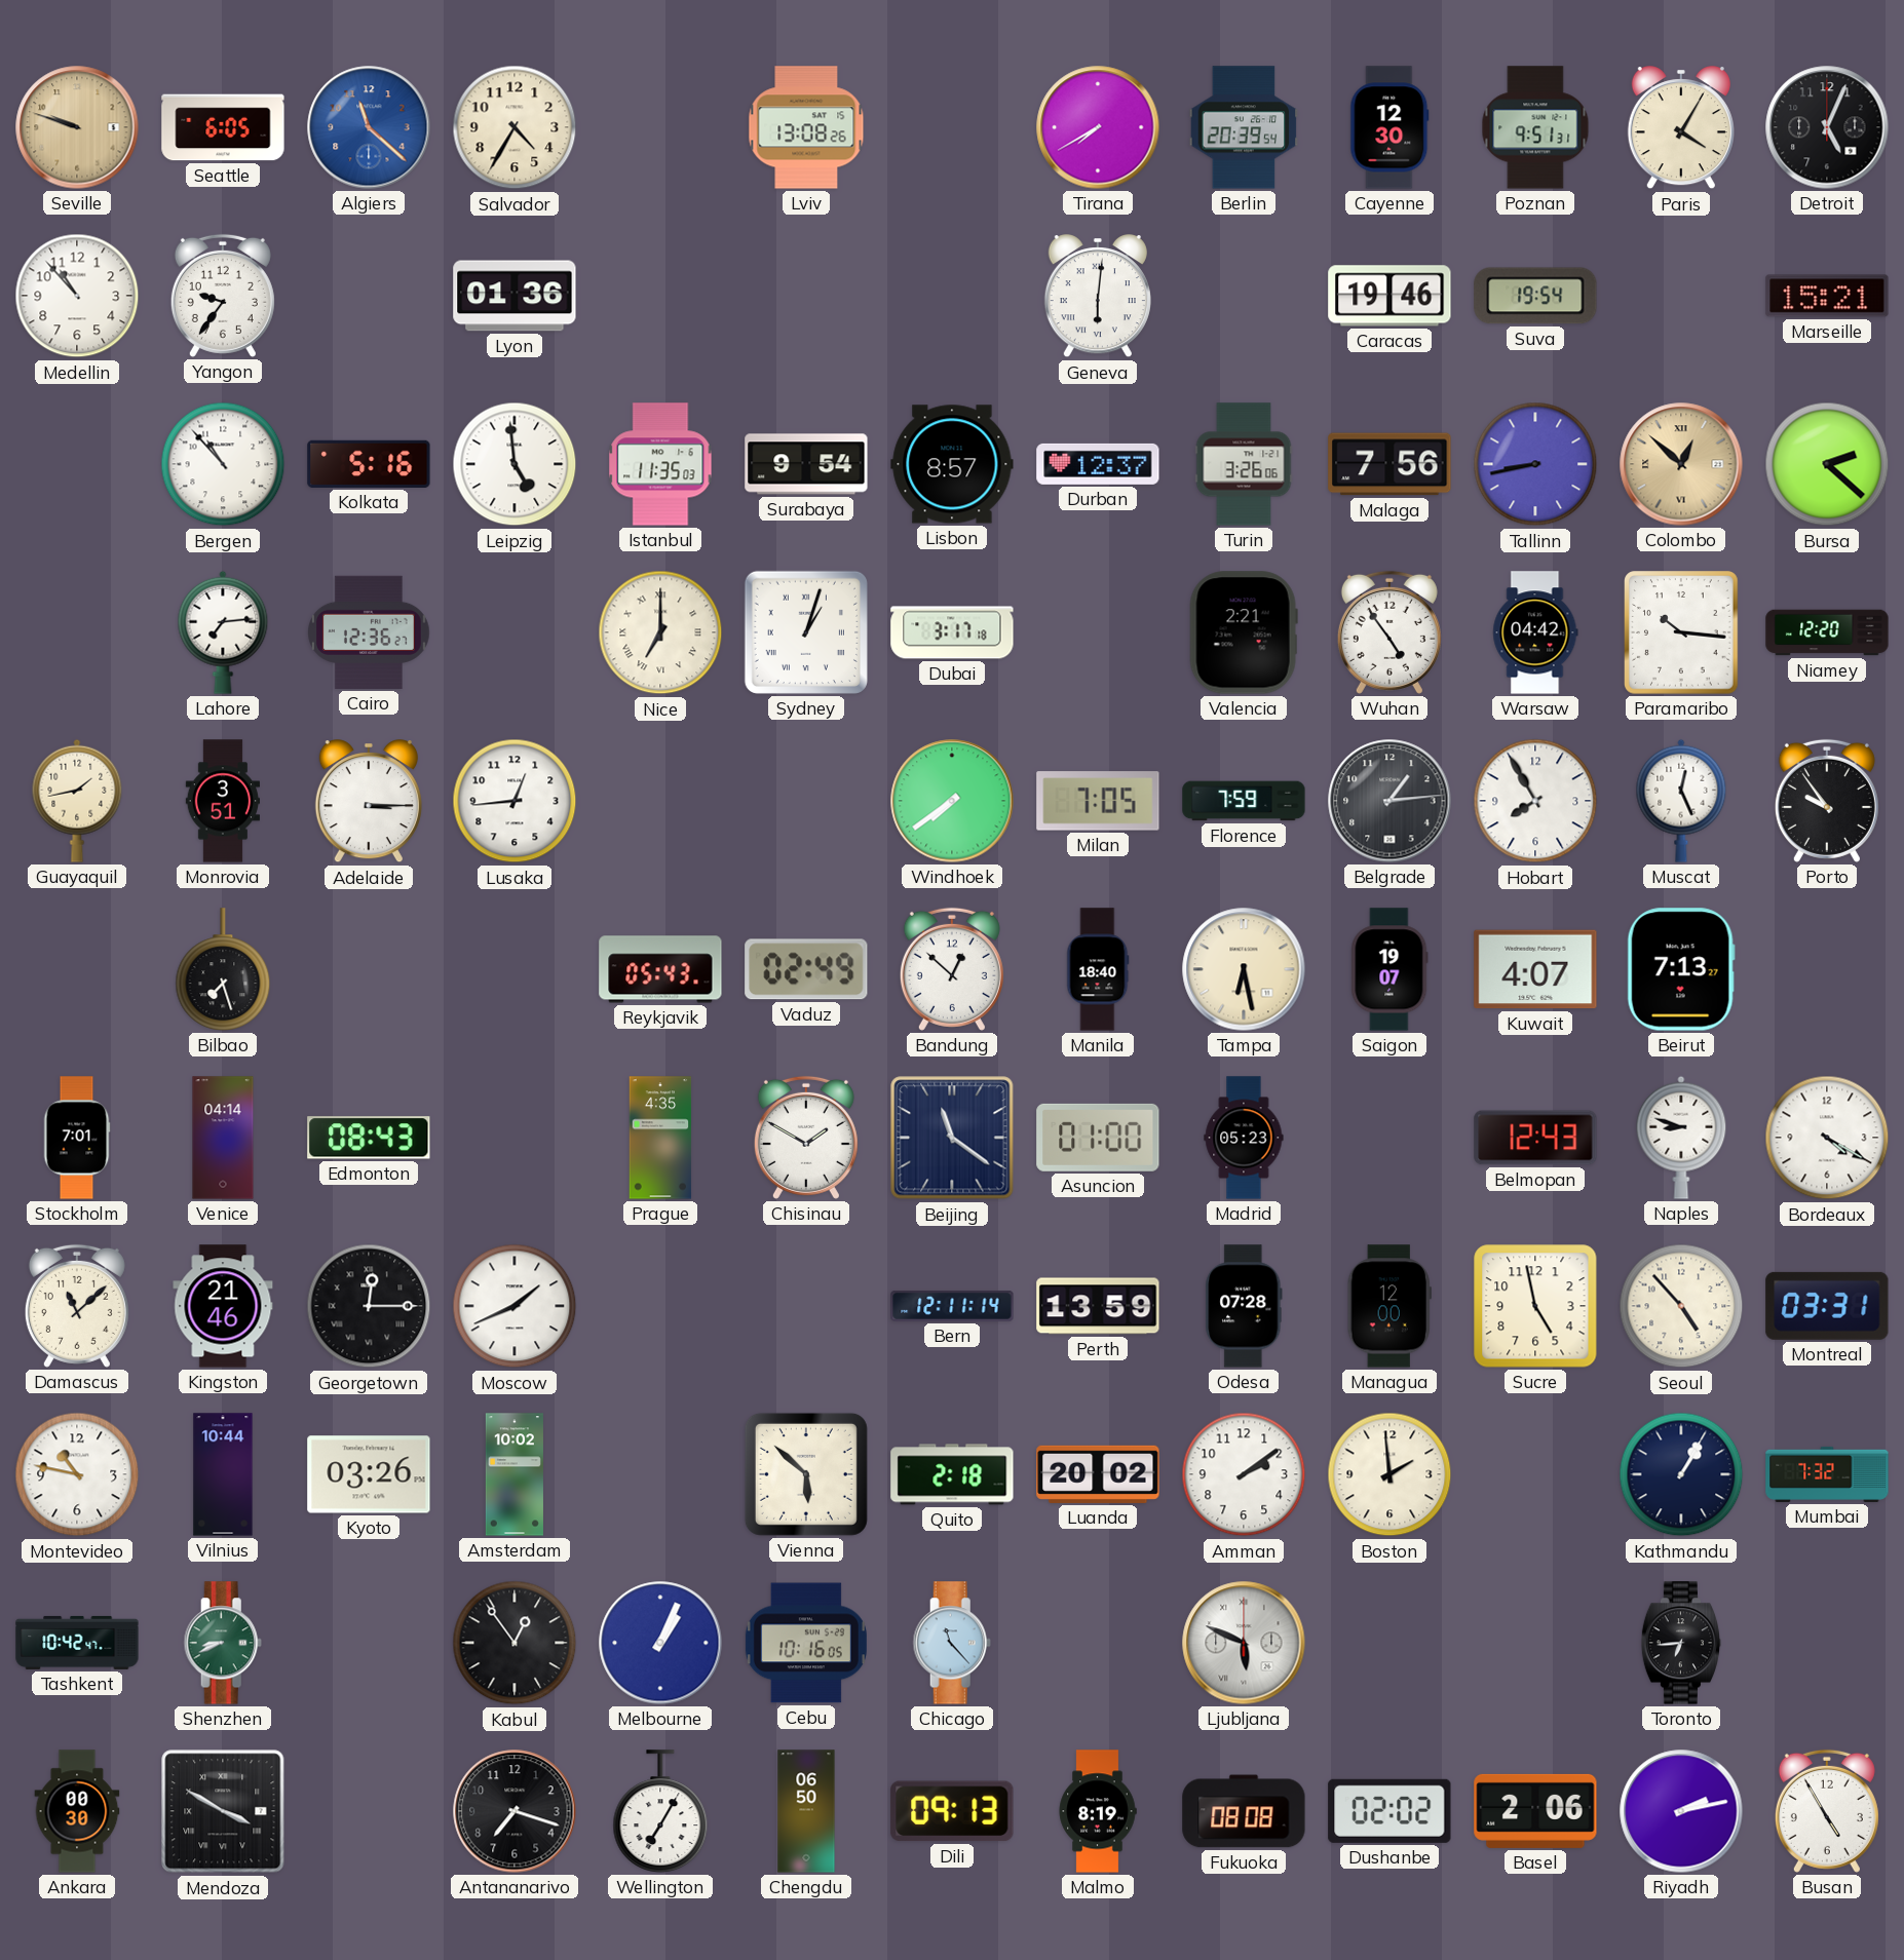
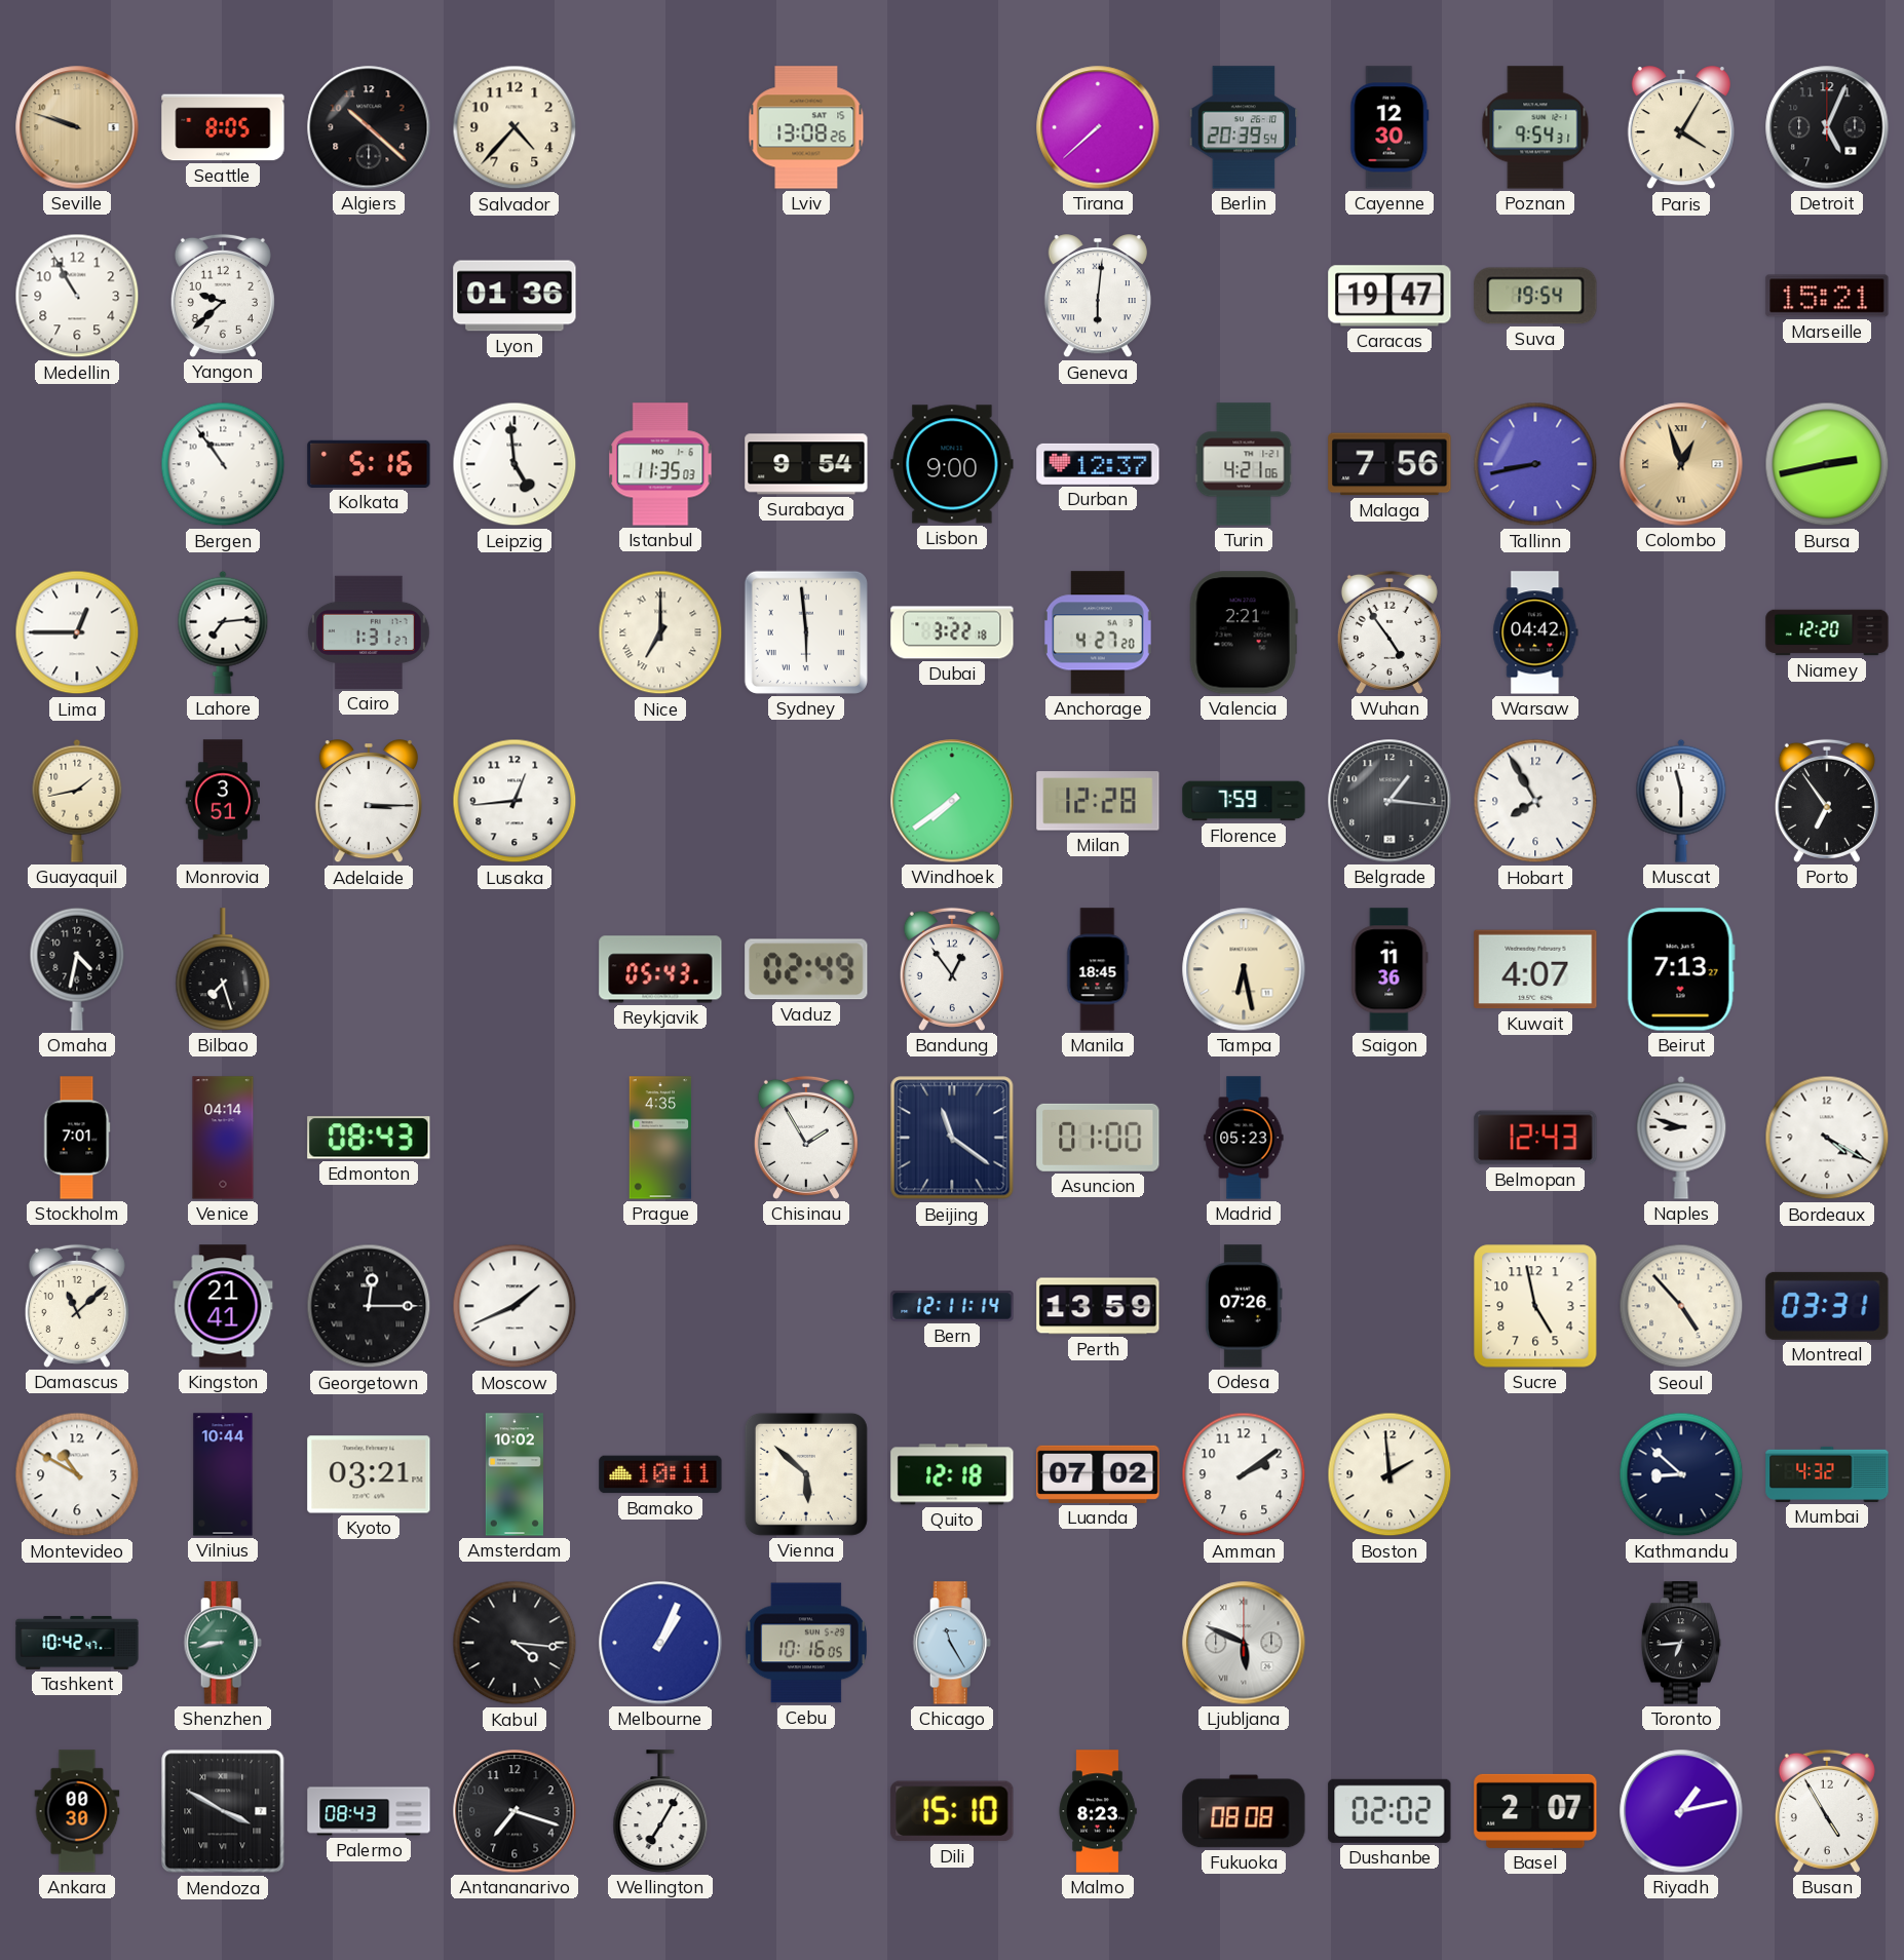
Seattle: 6:05 -> 8:05 (223, 127)
Algiers: 11:22 -> 10:22 (369, 127)
Algiers dial: blue -> black (369, 127)
Salvador: 4:35 -> 4:37 (515, 127)
Tirana: 7:40 -> 7:38 (1098, 127)
Poznan: 9:51 -> 9:54 (1535, 127)
Medellin: 10:53 -> 10:55 (77, 296)
Yangon: 9:36 -> 9:38 (223, 296)
Caracas: 19:46 -> 19:47 (1389, 296)
Bergen: 10:53 -> 10:54 (223, 464)
Lisbon: 8:57 -> 9:00 (952, 464)
Turin: 3:26 -> 4:21 (1244, 464)
Colombo: 12:52 -> 12:57 (1681, 464)
Bursa: 2:22 -> 2:43 (1827, 464)
Lima: none -> 12:45 (77, 632)
Cairo: 12:36 -> 1:31 (369, 632)
Sydney: 1:03 -> 5:59 (806, 632)
Dubai: 3:17 -> 3:22 (952, 632)
Anchorage: none -> 4:27 (1098, 632)
Paramaribo: 10:16 -> none (1681, 632)
Milan: 7:05 -> 12:28 (1098, 801)
Belgrade: 1:14 -> 1:16 (1389, 801)
Muscat: 12:26 -> 11:30 (1681, 801)
Porto: 9:54 -> 6:54 (1827, 801)
Omaha: none -> 4:32 (77, 969)
Bandung: 12:52 -> 12:54 (952, 969)
Manila: 18:40 -> 18:45 (1098, 969)
Saigon: 19:07 -> 11:36 (1389, 969)
Chisinau: 1:50 -> 1:55 (806, 1138)
Kingston: 21:46 -> 21:41 (223, 1306)
Odesa: 07:28 -> 07:26 (1244, 1306)
Managua: 12:00 -> none (1389, 1306)
Montevideo: 10:47 -> 10:50 (77, 1474)
Kyoto: 03:26 -> 03:21 (369, 1474)
Bamako: none -> 10:11 (660, 1474)
Quito: 2:18 -> 12:18 (952, 1474)
Luanda: 20:02 -> 07:02 (1098, 1474)
Kathmandu: 1:05 -> 8:52 (1681, 1474)
Mumbai: 7:32 -> 4:32 (1827, 1474)
Shenzhen: 8:41 -> 8:43 (223, 1643)
Kabul: 12:54 -> 4:16 (515, 1643)
Chicago: 11:23 -> 11:25 (952, 1643)
Palermo: none -> 08:43 (369, 1811)
Chengdu: 06:50 -> none (806, 1811)
Dili: 09:13 -> 15:10 (952, 1811)
Malmo: 8:19 -> 8:23 (1098, 1811)
Basel: 2:06 -> 2:07 (1535, 1811)
Riyadh: 2:13 -> 1:13 (1681, 1811)
